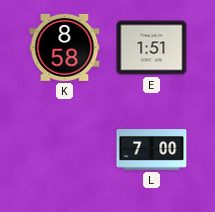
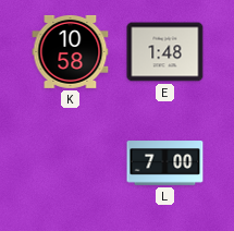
K: 8:58 -> 10:58 (71, 51)
E: 1:51 -> 1:48 (165, 52)
